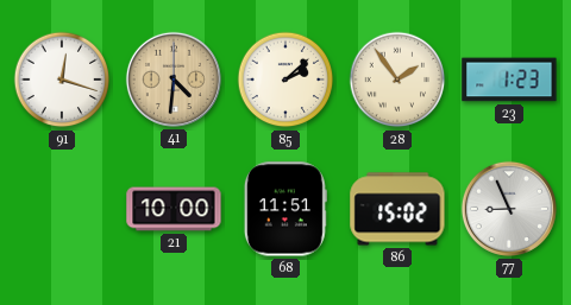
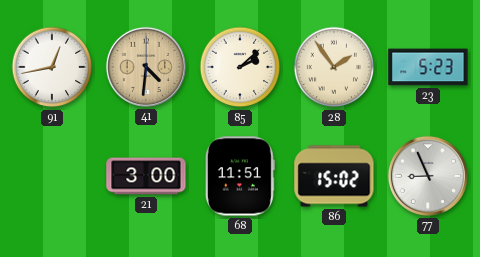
91: 12:18 -> 12:43 (52, 67)
23: 1:23 -> 5:23 (428, 67)
21: 10:00 -> 3:00 (146, 176)
